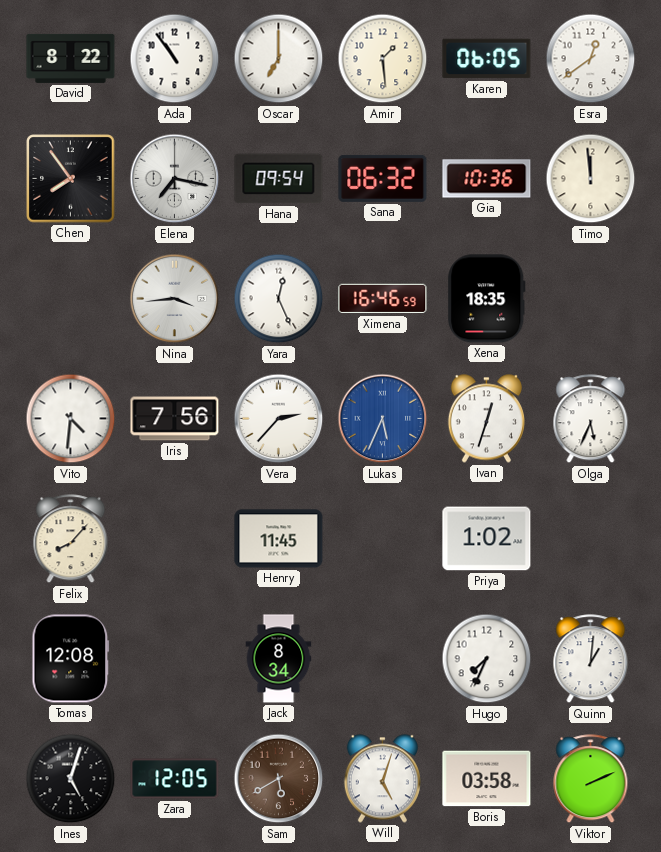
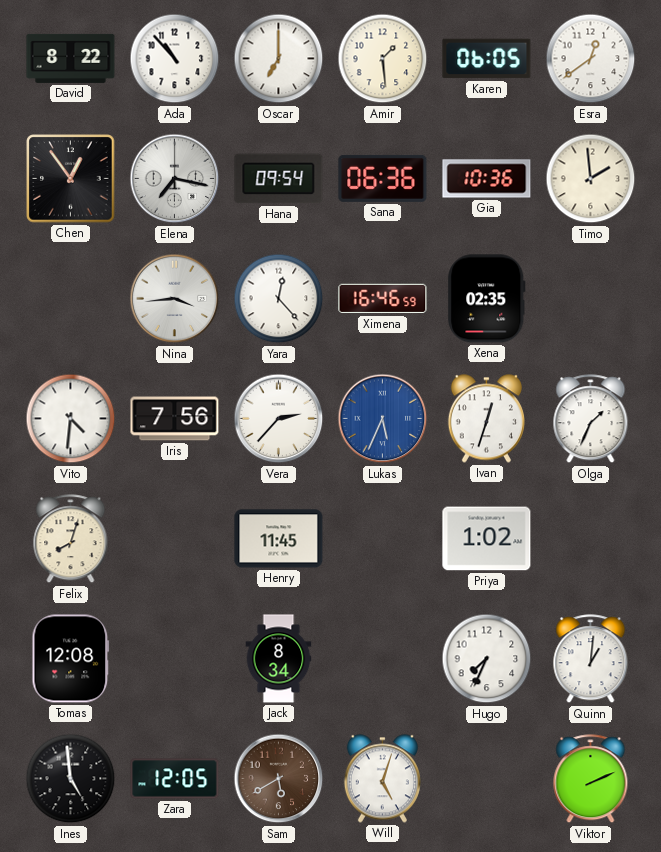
Ada: 10:54 -> 10:53 (175, 59)
Chen: 7:54 -> 12:54 (71, 179)
Sana: 06:32 -> 06:36 (383, 178)
Timo: 11:59 -> 1:59 (591, 179)
Yara: 12:26 -> 12:23 (279, 299)
Xena: 18:35 -> 02:35 (487, 299)
Olga: 5:34 -> 1:34 (591, 419)
Felix: 8:07 -> 8:03 (71, 539)
Ines: 5:03 -> 4:59 (71, 779)
Boris: 03:58 -> none (487, 779)
